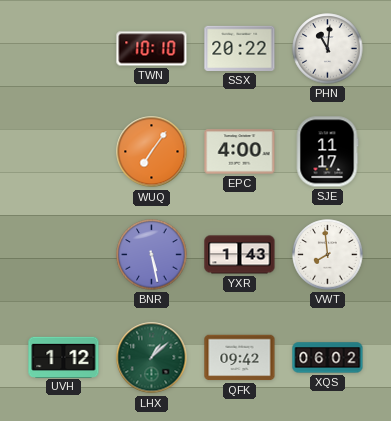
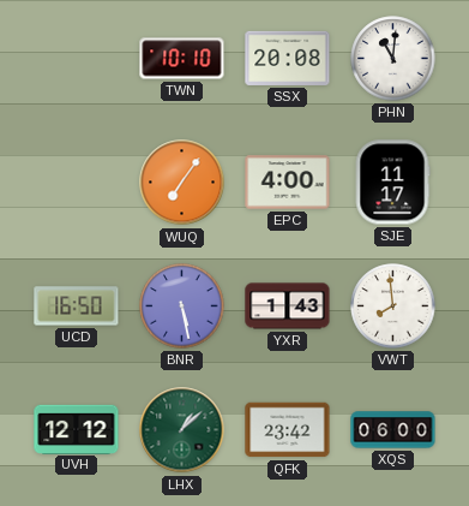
SSX: 20:22 -> 20:08 (288, 58)
UCD: none -> 16:50 (77, 306)
UVH: 1:12 -> 12:12 (77, 429)
QFK: 09:42 -> 23:42 (288, 430)
XQS: 06:02 -> 06:00 (393, 430)
